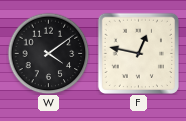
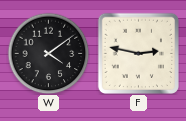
F: 12:47 -> 2:47 (138, 53)
